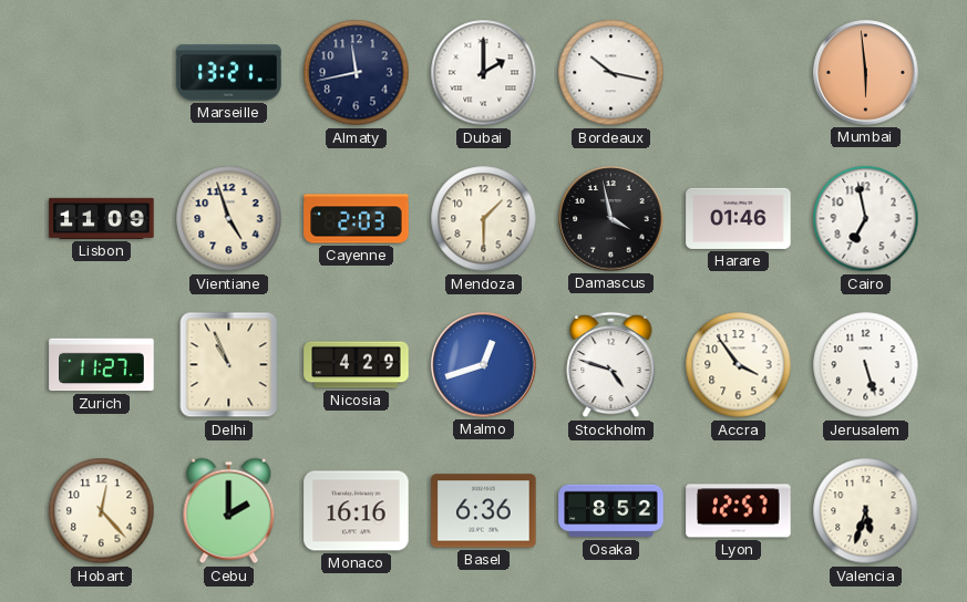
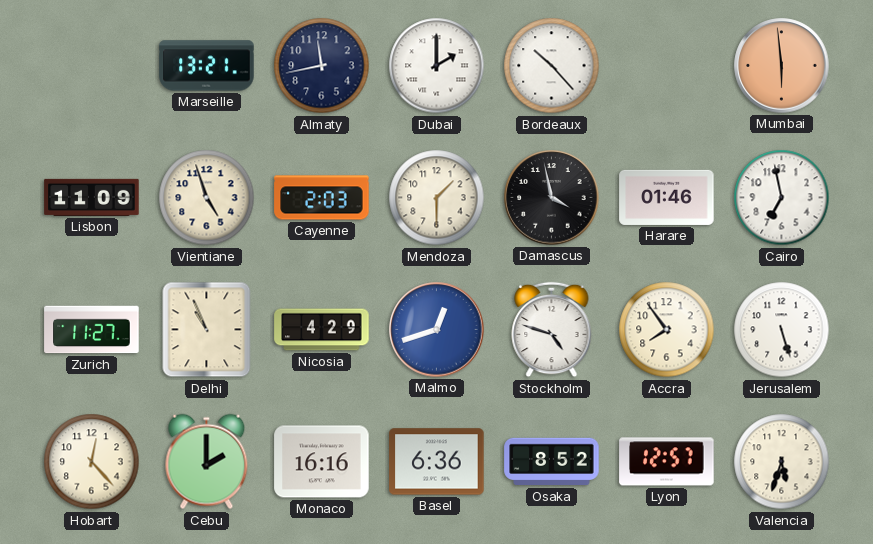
Bordeaux: 10:17 -> 10:23 (552, 66)
Accra: 3:54 -> 7:54 (667, 330)
